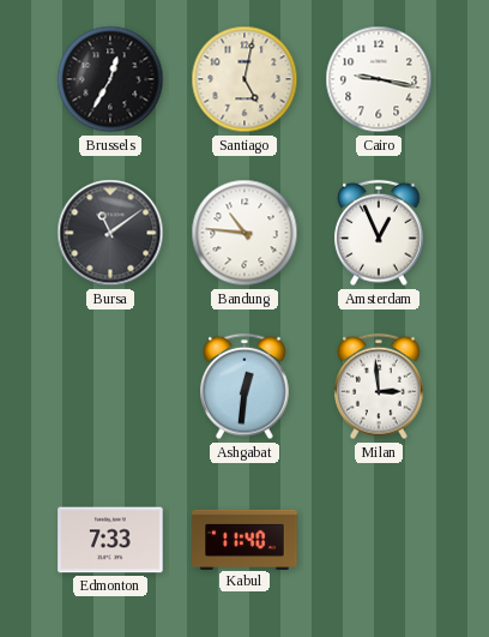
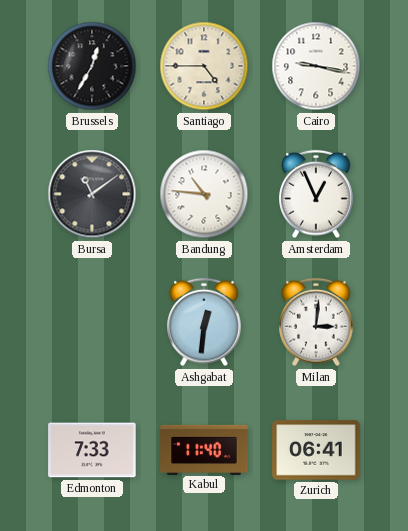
Santiago: 5:02 -> 4:45 (204, 66)
Milan: 2:59 -> 3:01 (316, 322)
Zurich: none -> 06:41 (316, 450)
